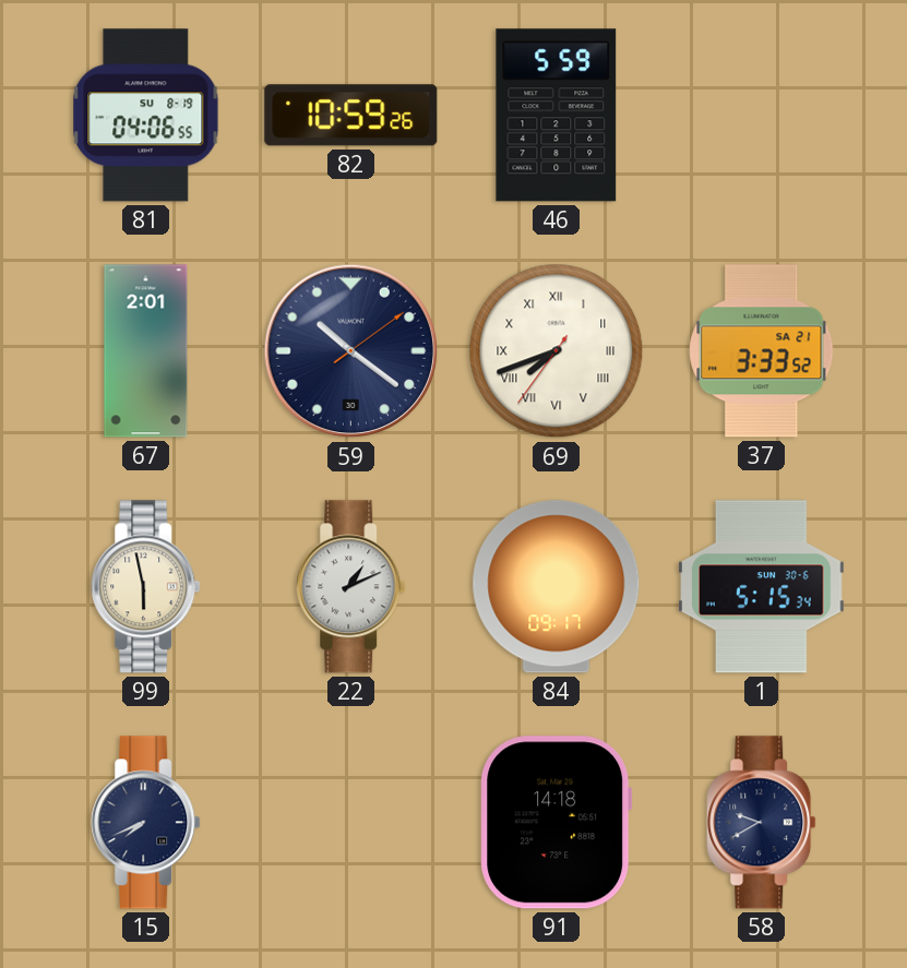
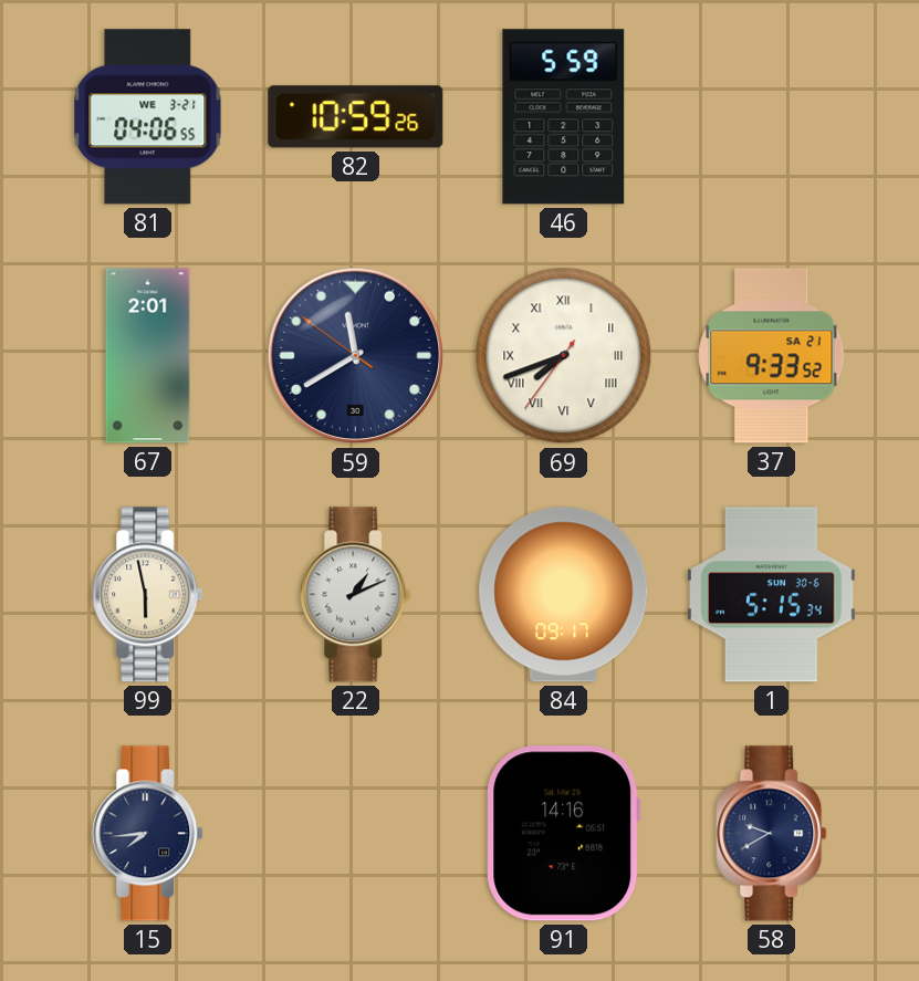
81 date: SU 8-19 -> WE 3-21 (148, 117)
59: 10:21 -> 11:39 (356, 356)
37: 3:33 -> 9:33 (772, 356)
15: 7:41 -> 7:44 (148, 834)
91: 14:18 -> 14:16 (564, 834)
